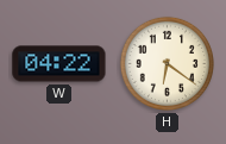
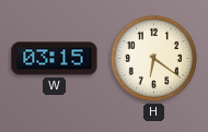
W: 04:22 -> 03:15 (55, 59)
